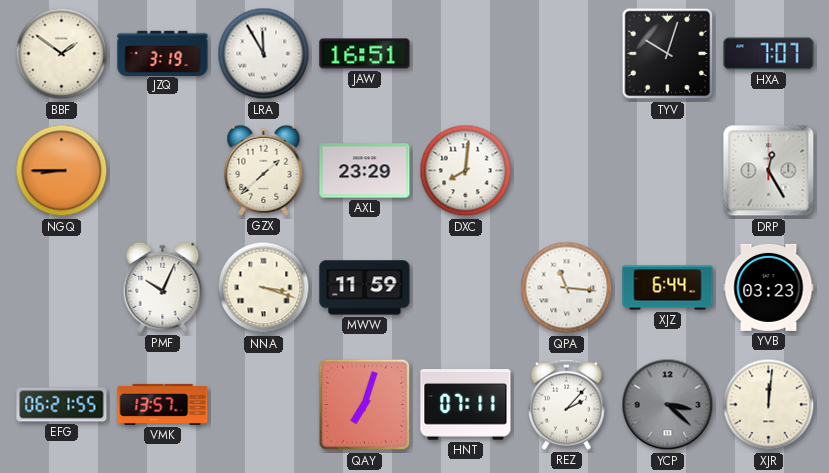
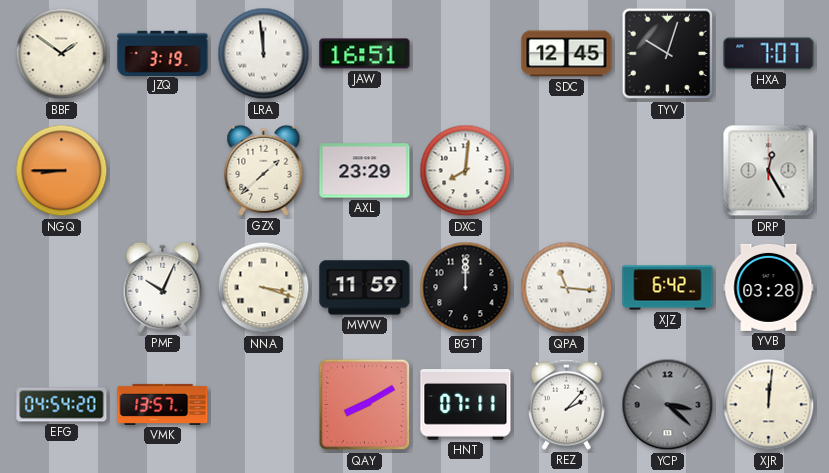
LRA: 11:55 -> 11:59 (264, 54)
SDC: none -> 12:45 (567, 54)
BGT: none -> 12:00 (466, 288)
XJZ: 6:44 -> 6:42 (668, 288)
YVB: 03:23 -> 03:28 (769, 287)
EFG: 06:21 -> 04:54 (62, 405)
QAY: 7:03 -> 8:10 (365, 405)
